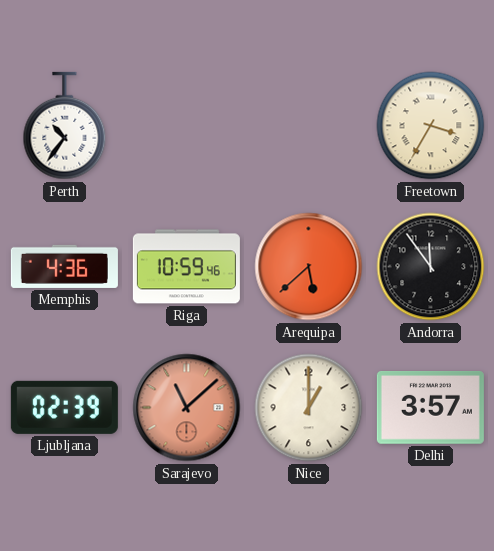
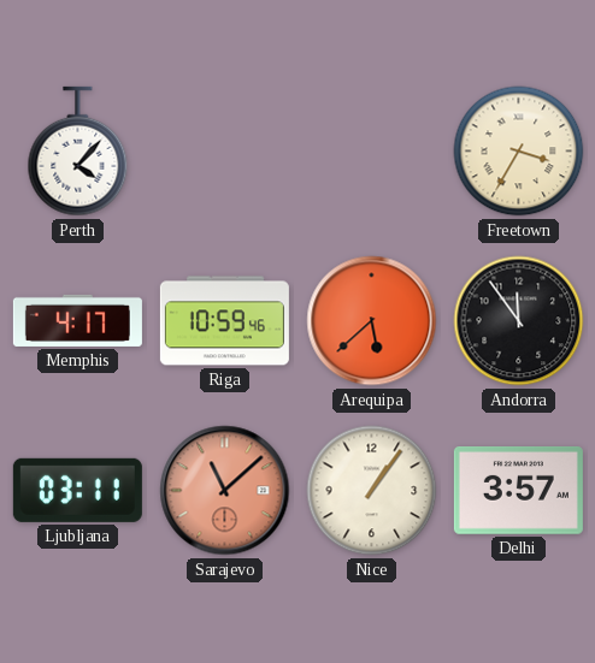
Perth: 10:36 -> 4:07 (78, 152)
Memphis: 4:36 -> 4:17 (77, 320)
Ljubljana: 02:39 -> 03:11 (77, 490)
Nice: 1:00 -> 1:06 (372, 491)
